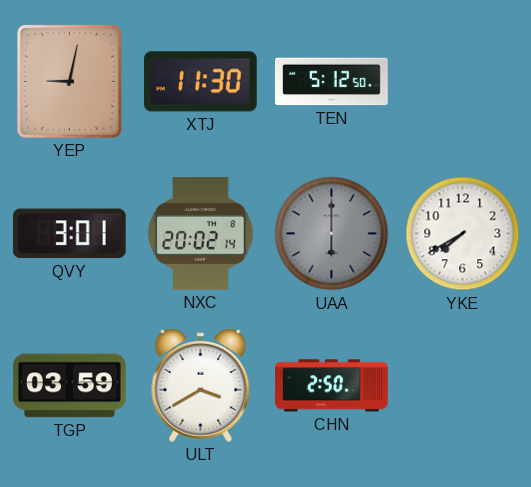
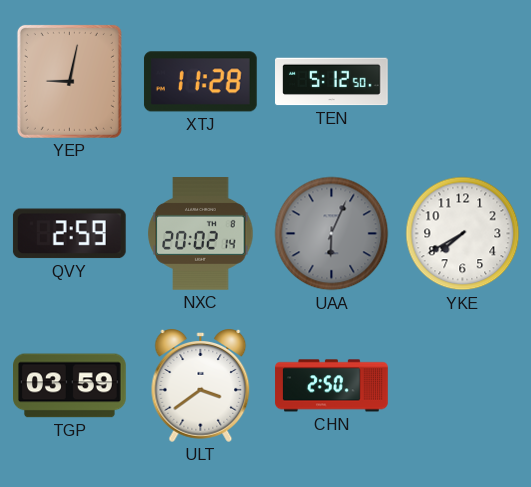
XTJ: 11:30 -> 11:28 (200, 82)
QVY: 3:01 -> 2:59 (69, 234)
UAA: 6:00 -> 6:04 (332, 234)
ULT: 3:40 -> 3:39 (201, 386)
